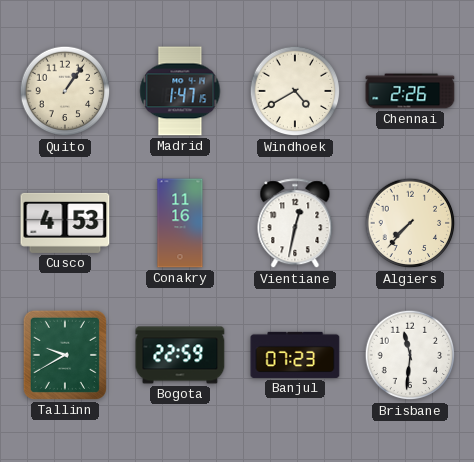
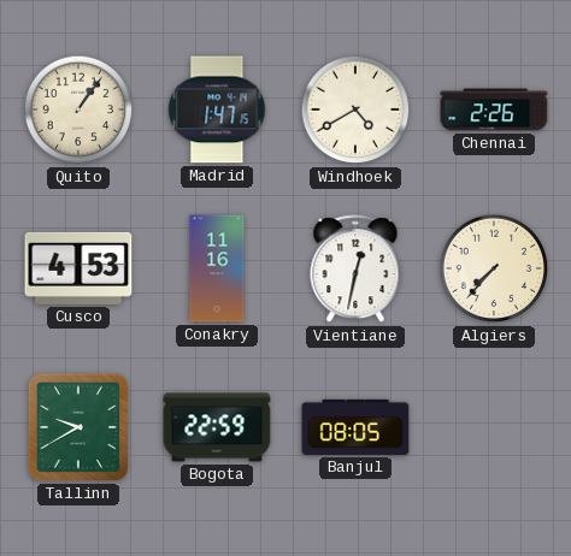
Banjul: 07:23 -> 08:05 (355, 427)
Brisbane: 11:31 -> none (410, 355)
